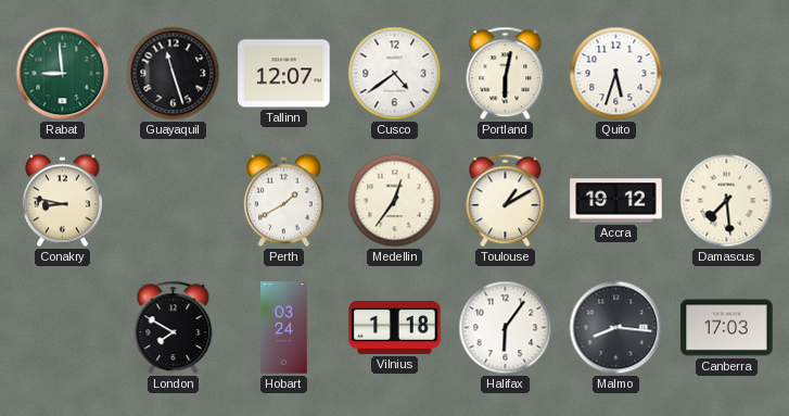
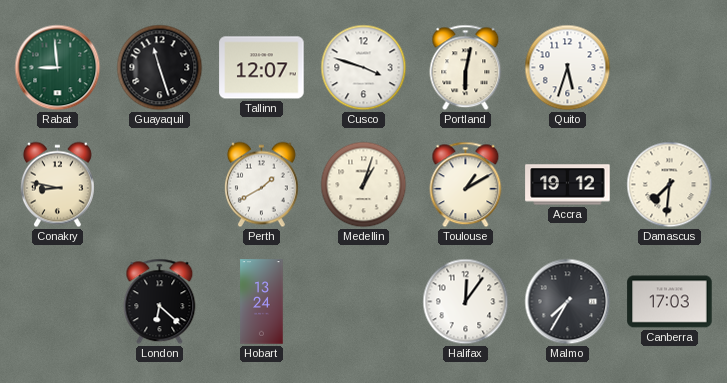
Cusco: 4:39 -> 3:48 (364, 68)
Medellin: 12:36 -> 1:03 (364, 185)
Damascus: 7:29 -> 7:31 (670, 185)
London: 7:50 -> 6:22 (160, 302)
Hobart: 03:24 -> 13:24 (262, 302)
Vilnius: 1:18 -> none (395, 327)
Halifax: 6:06 -> 12:06 (466, 302)
Malmo: 8:16 -> 7:35 (568, 302)
